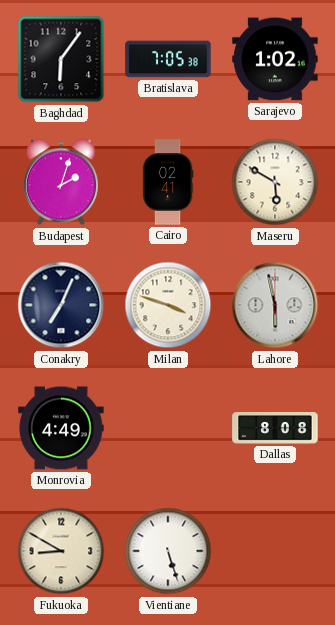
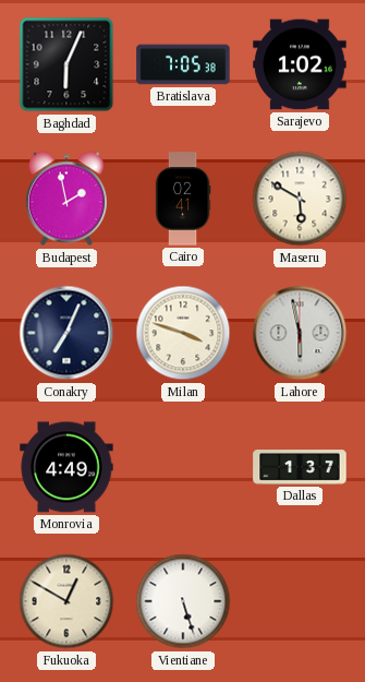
Baghdad: 6:06 -> 6:04 (66, 64)
Budapest: 2:03 -> 1:58 (66, 199)
Dallas: 8:08 -> 1:37 (300, 467)
Fukuoka: 8:50 -> 12:50 (66, 601)
